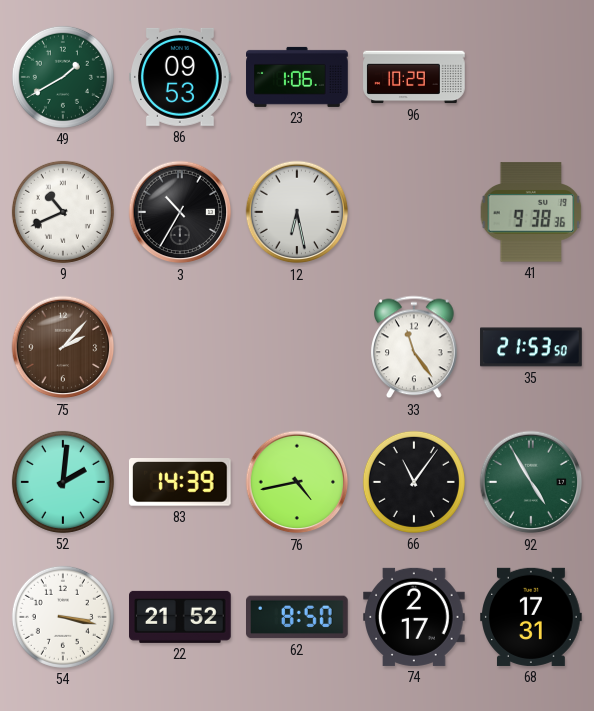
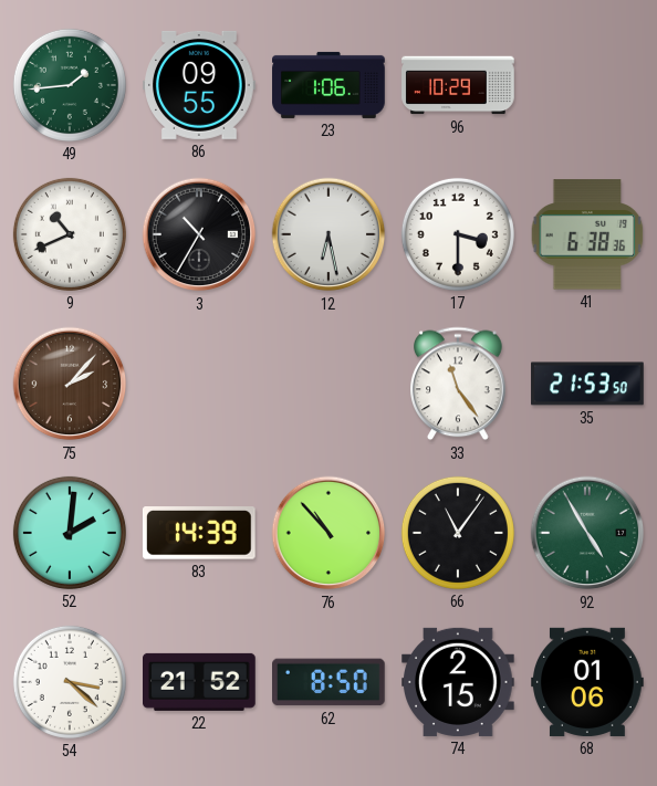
49: 1:40 -> 1:44 (70, 85)
86: 09:53 -> 09:55 (200, 85)
17: none -> 3:30 (458, 234)
41: 9:38 -> 6:38 (587, 234)
76: 4:43 -> 10:53 (328, 533)
54: 3:17 -> 3:22 (70, 682)
74: 2:17 -> 2:15 (458, 682)
68: 17:31 -> 01:06 (587, 682)
